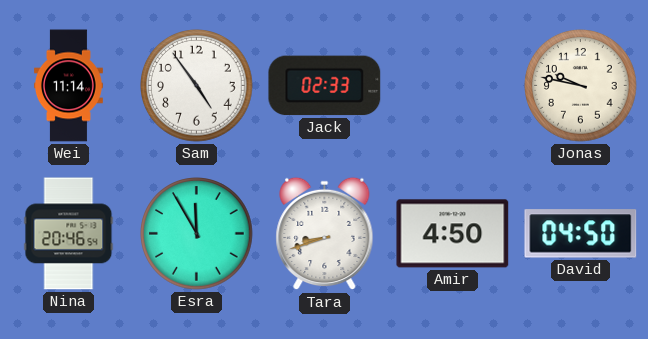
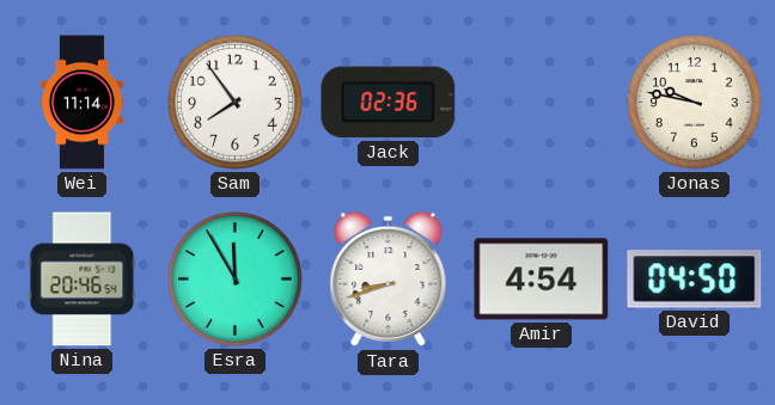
Sam: 4:54 -> 7:54 (236, 103)
Jack: 02:33 -> 02:36 (389, 103)
Amir: 4:50 -> 4:54 (542, 280)
